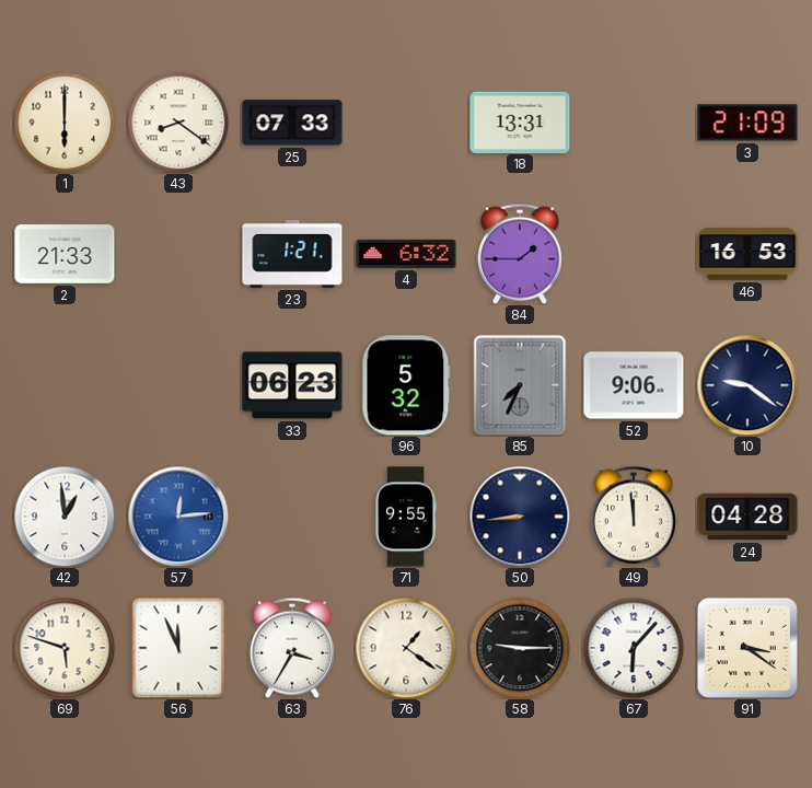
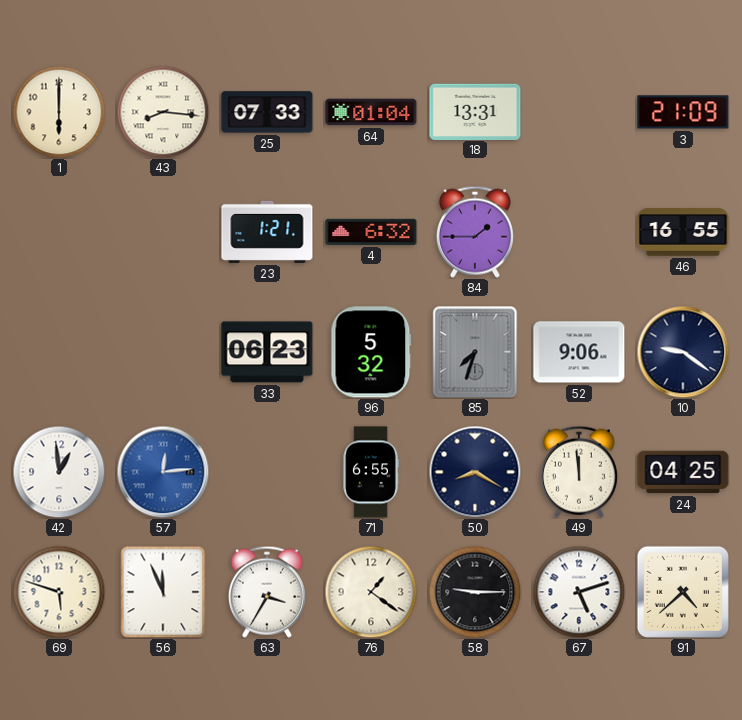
43: 8:21 -> 8:16 (163, 112)
64: none -> 01:04 (371, 112)
2: 21:33 -> none (65, 255)
46: 16:53 -> 16:55 (683, 232)
85: 7:34 -> 7:33 (475, 352)
71: 9:55 -> 6:55 (371, 472)
50: 8:44 -> 8:20 (475, 472)
24: 04:28 -> 04:25 (683, 472)
67: 6:07 -> 5:12 (579, 592)
91: 3:21 -> 4:38 (683, 592)
